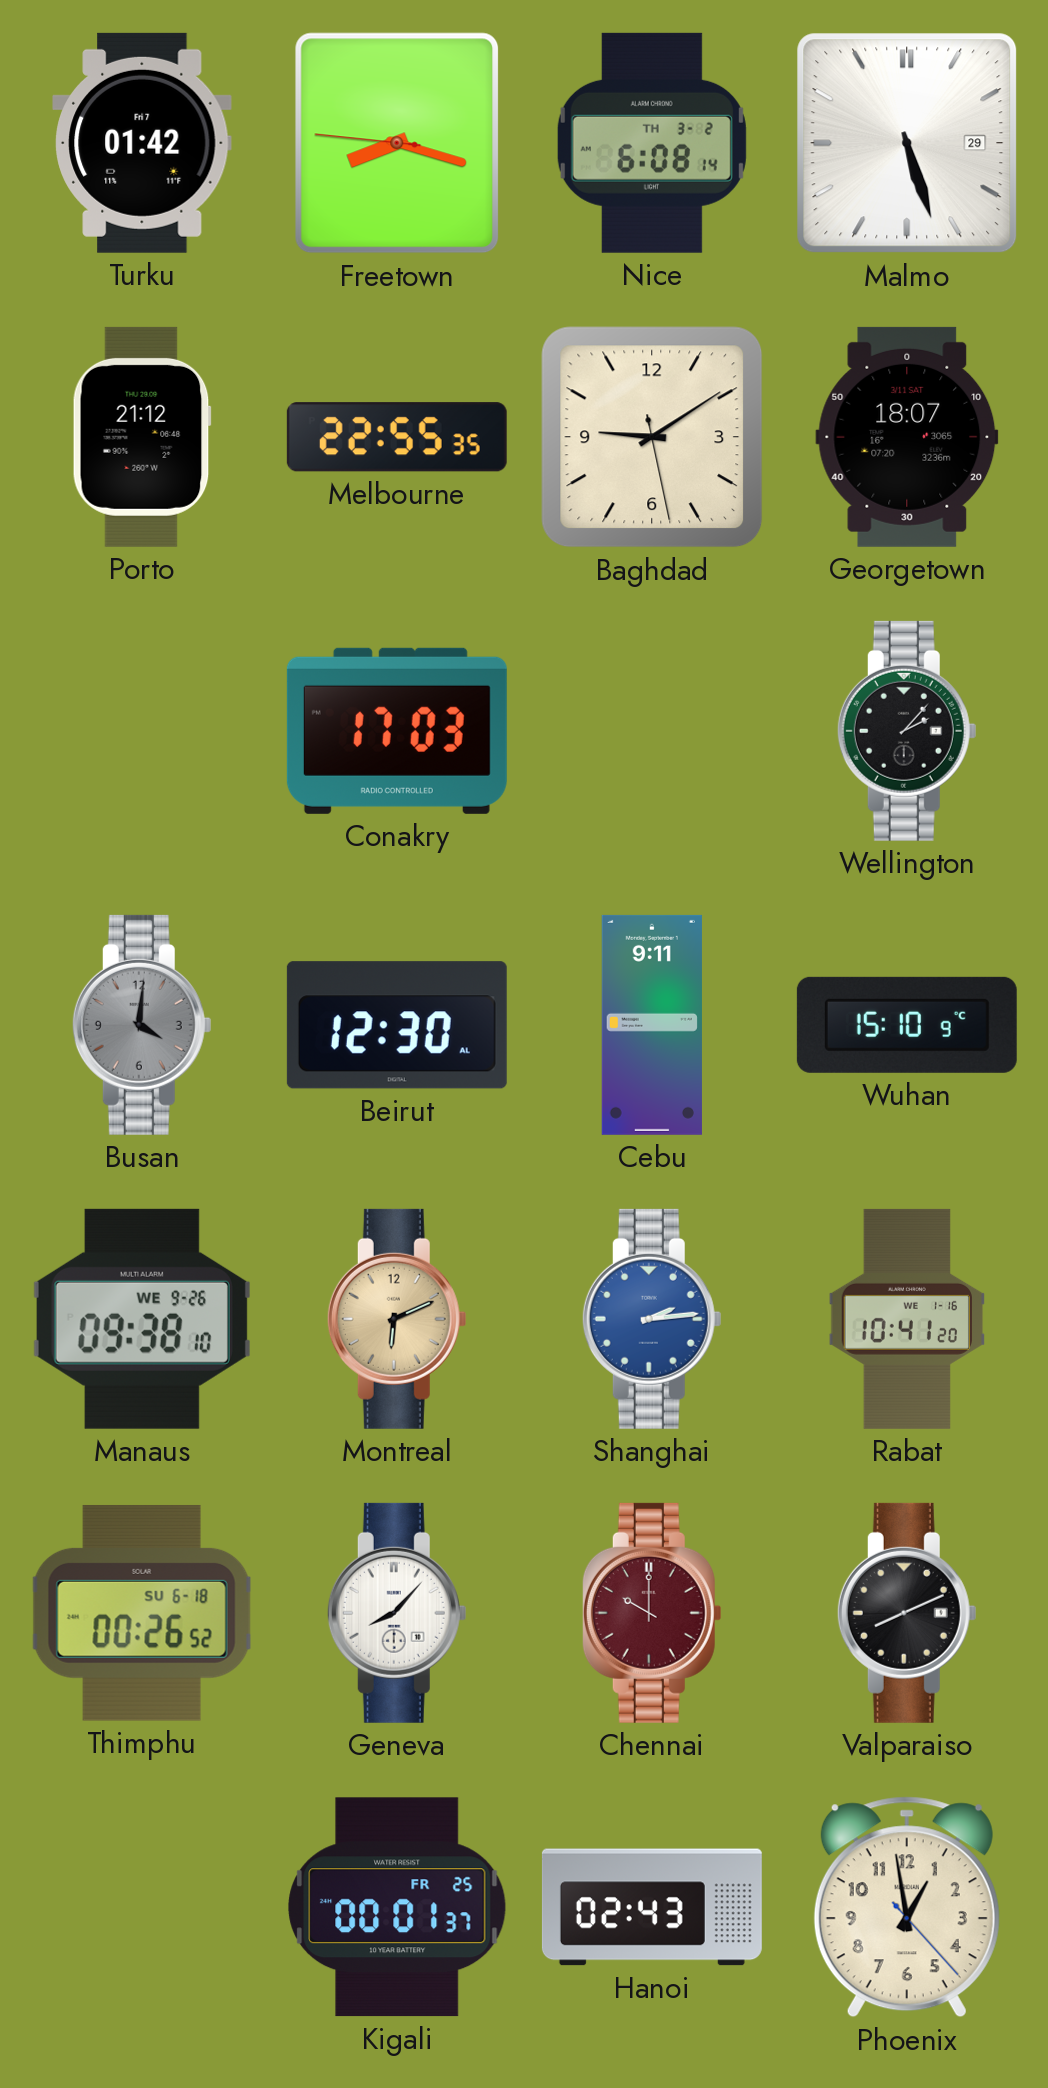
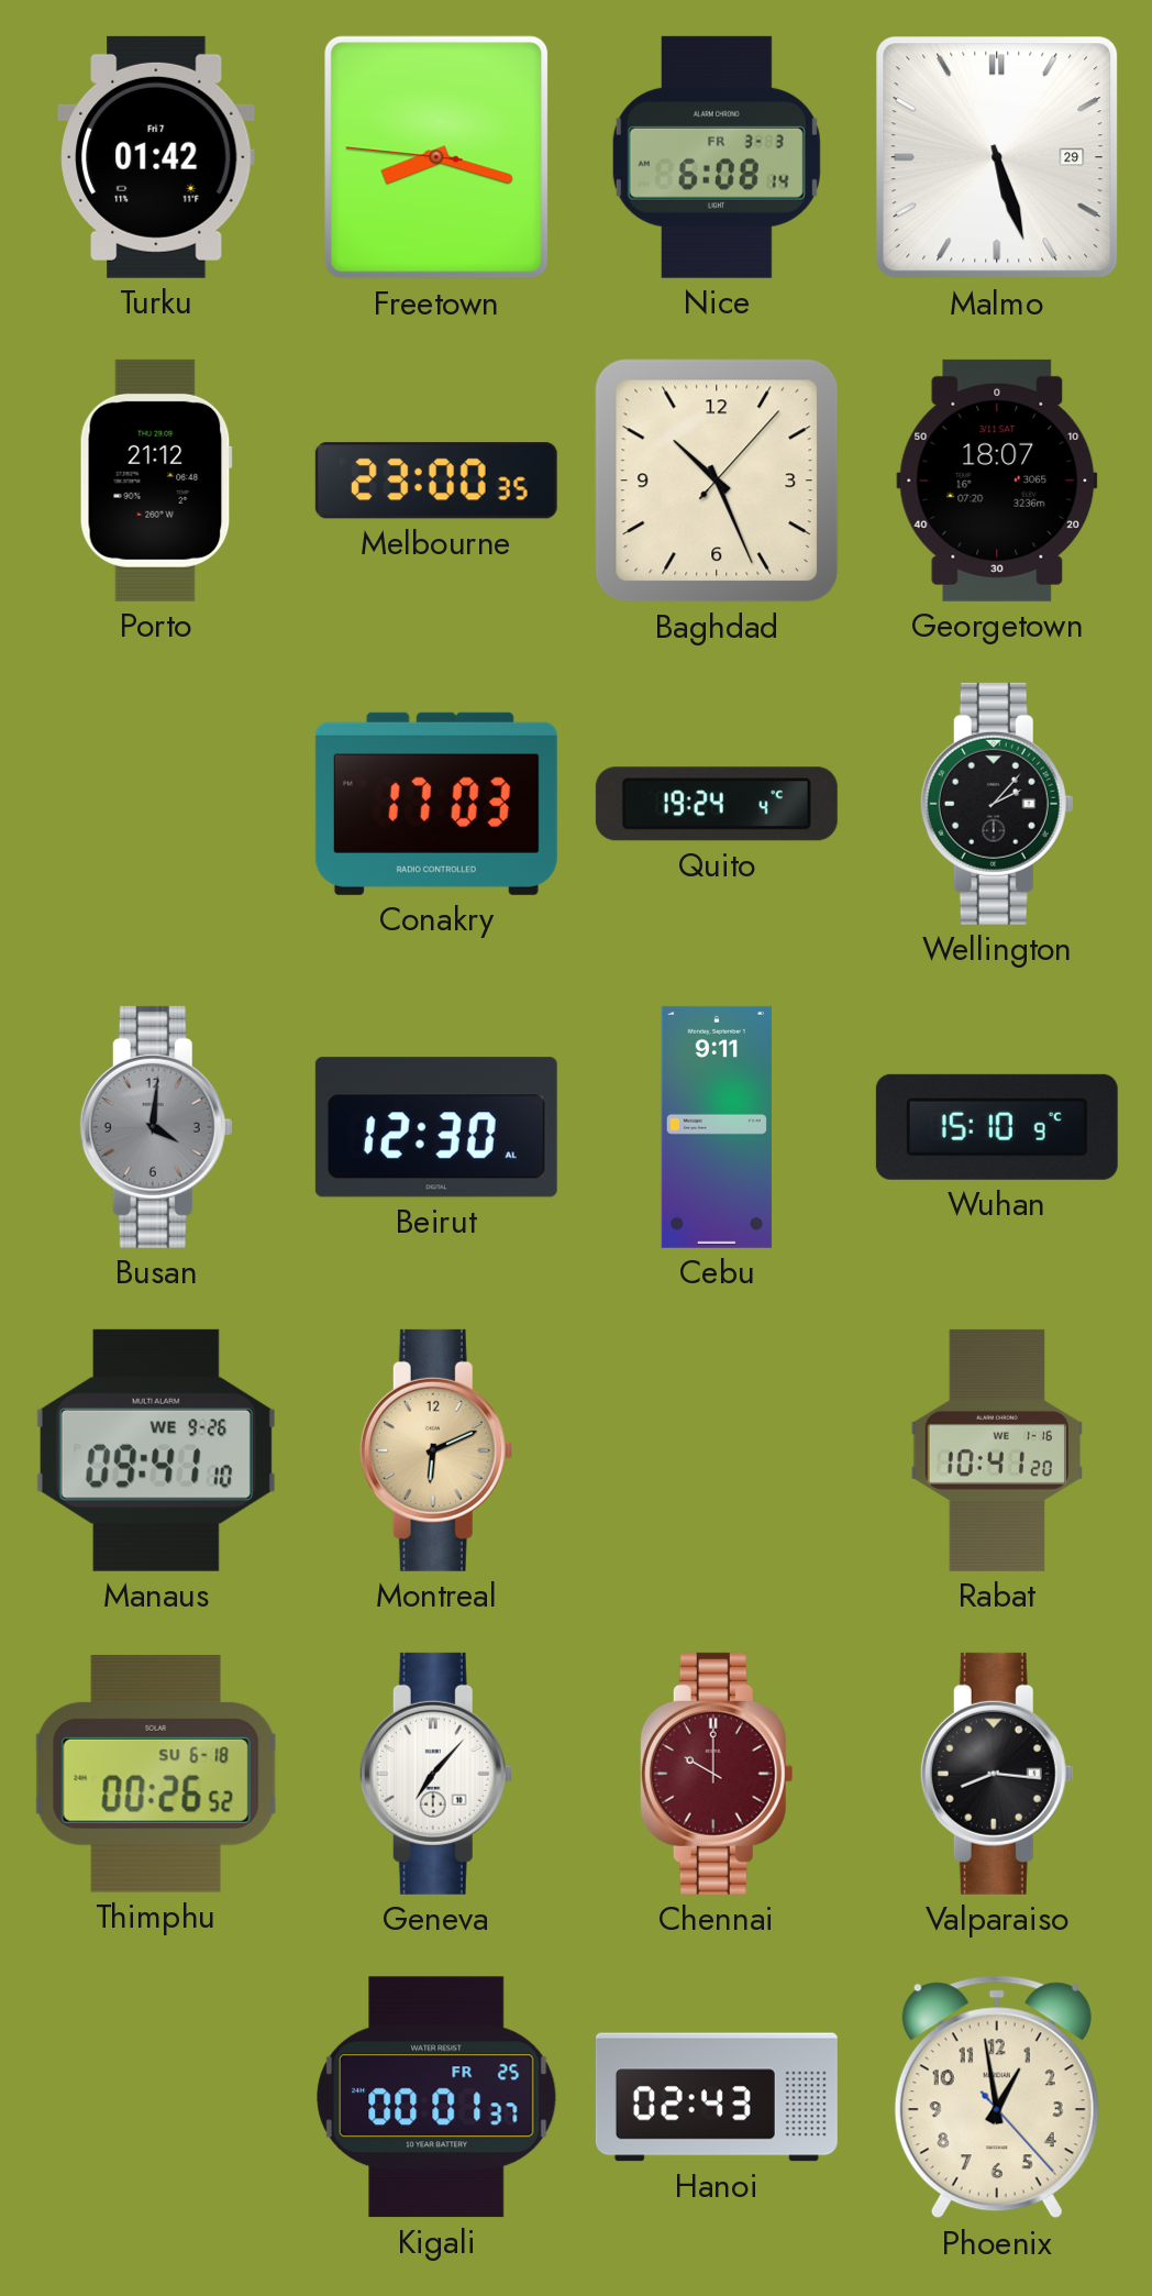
Nice date: TH 3-2 -> FR 3-3 (717, 157)
Melbourne: 22:55 -> 23:00 (436, 481)
Baghdad: 9:09 -> 10:26 (717, 481)
Quito: none -> 19:24 (717, 804)
Manaus: 09:38 -> 09:41 (156, 1450)
Shanghai: 2:14 -> none (652, 1319)
Geneva: 8:07 -> 7:07 (436, 1774)
Valparaiso: 8:11 -> 8:16 (997, 1774)
